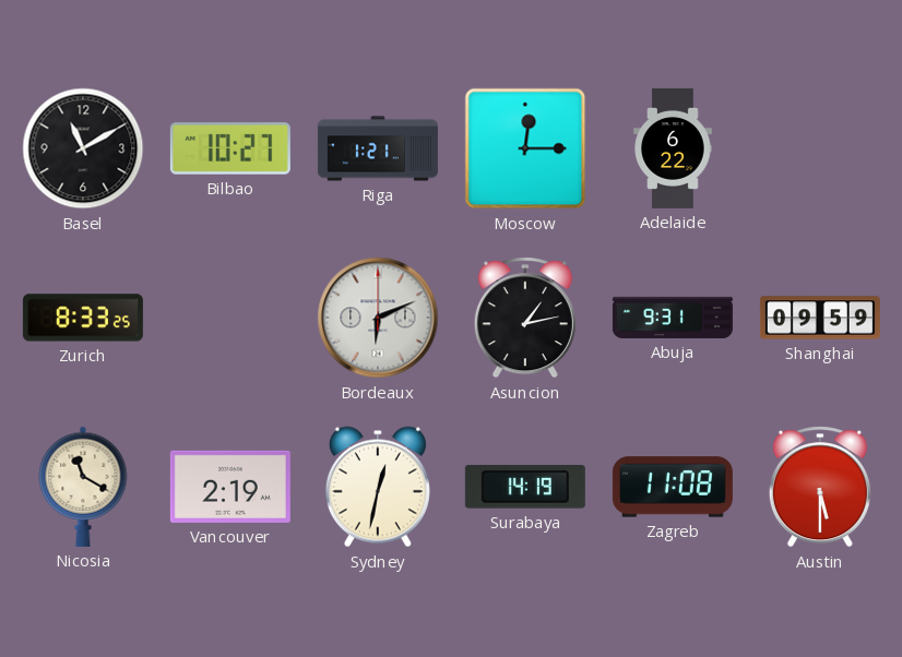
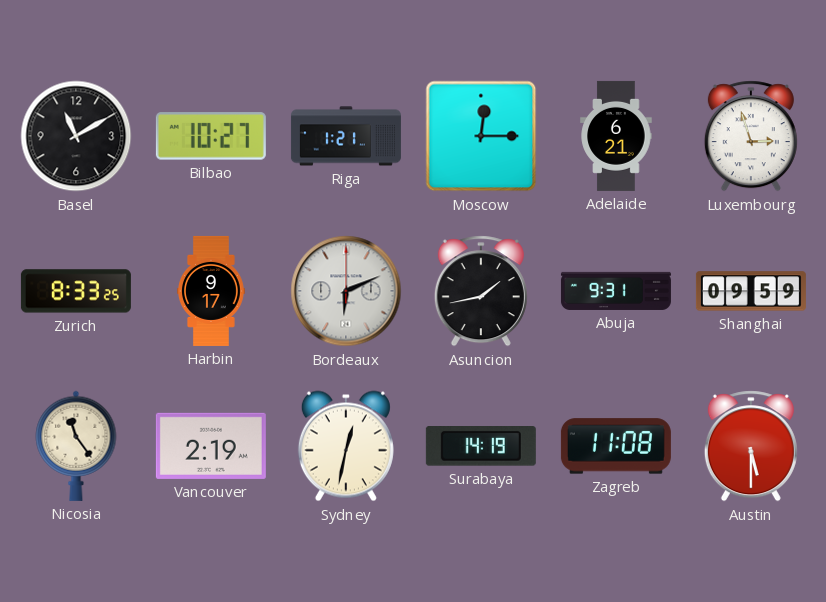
Adelaide: 6:22 -> 6:21 (616, 136)
Luxembourg: none -> 2:57 (751, 136)
Harbin: none -> 9:17 (212, 291)
Asuncion: 1:13 -> 1:43 (481, 291)
Nicosia: 11:20 -> 11:24 (76, 446)
